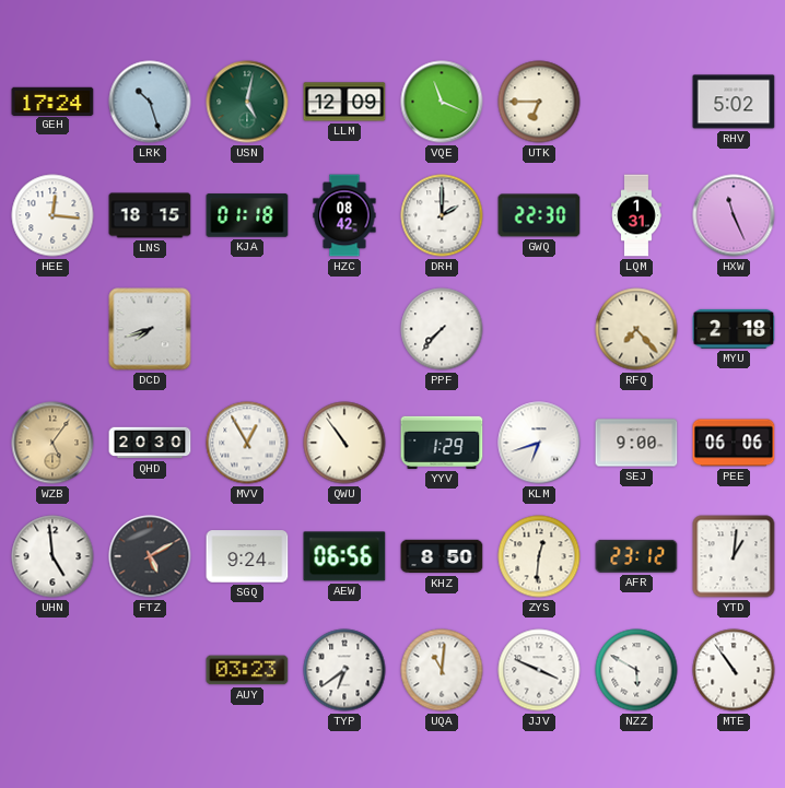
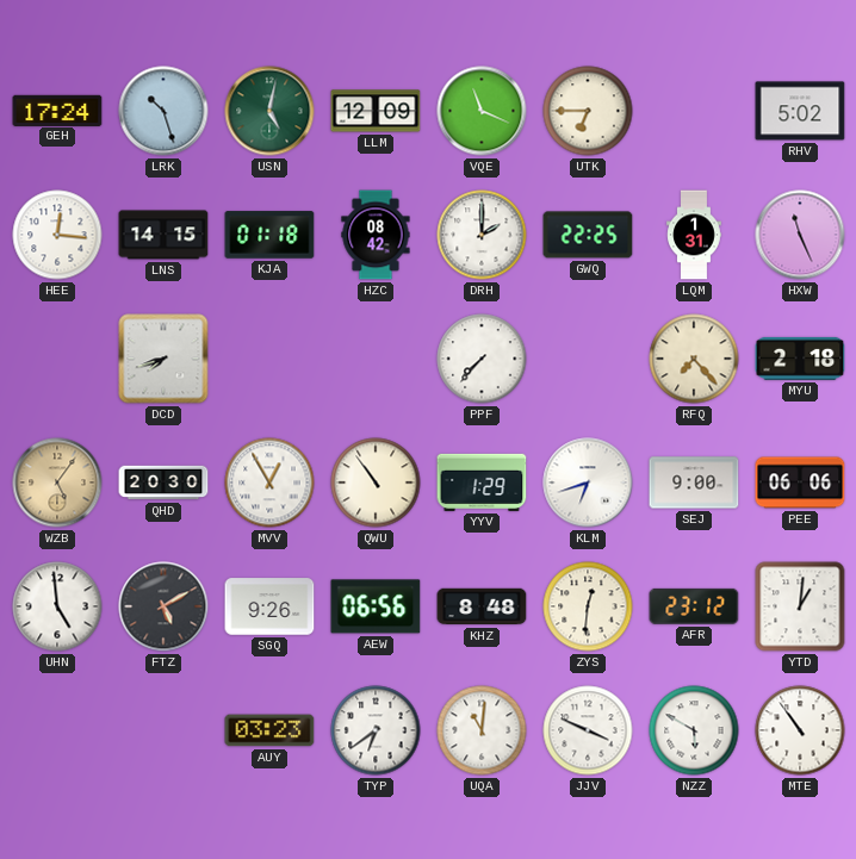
LNS: 18:15 -> 14:15 (163, 235)
GWQ: 22:30 -> 22:25 (588, 235)
SGQ: 9:24 -> 9:26 (269, 606)
KHZ: 8:50 -> 8:48 (482, 606)
